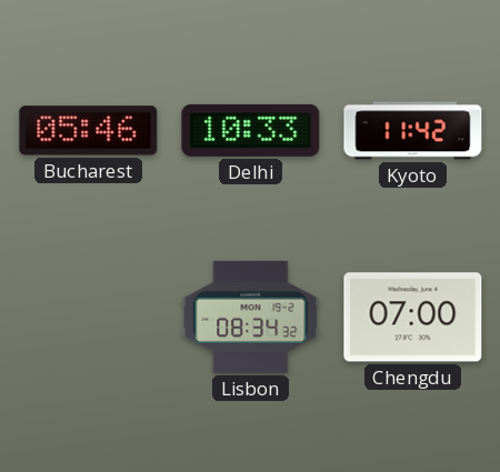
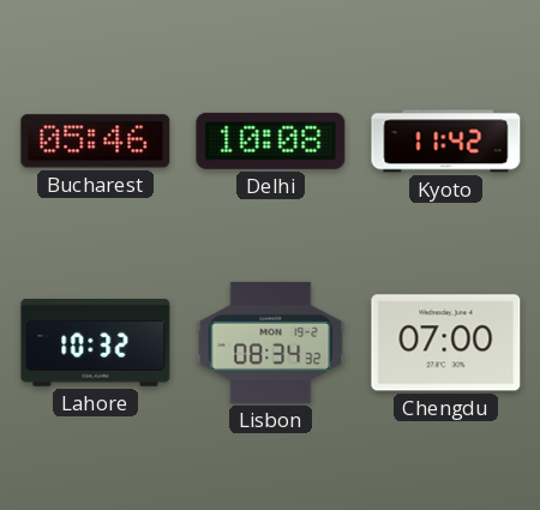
Delhi: 10:33 -> 10:08 (271, 140)
Lahore: none -> 10:32 (96, 343)
